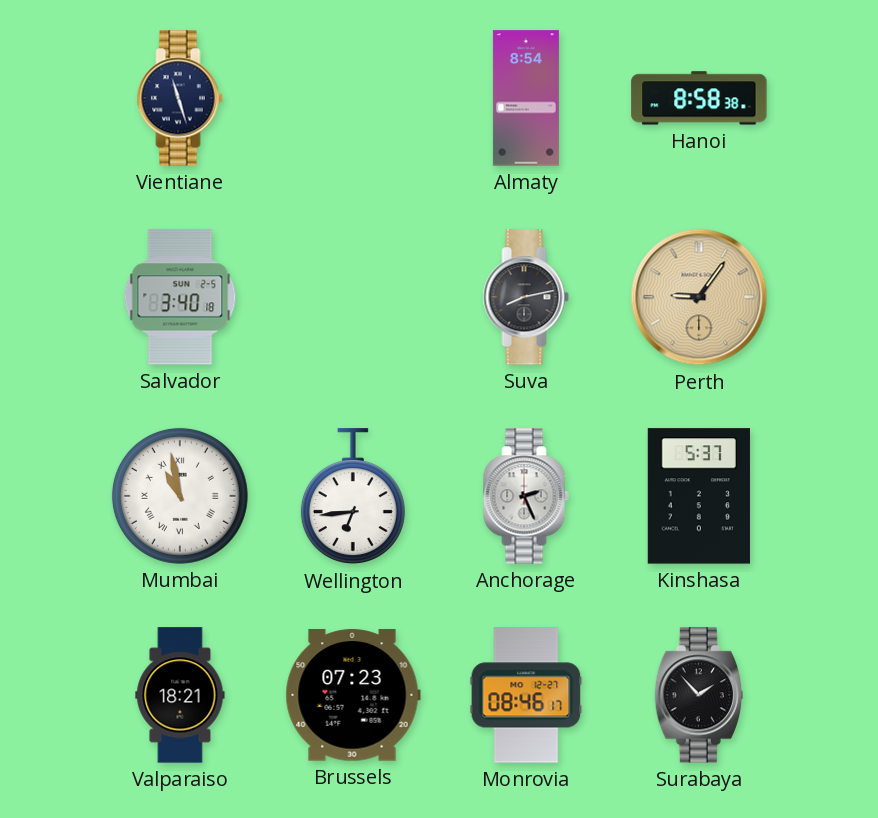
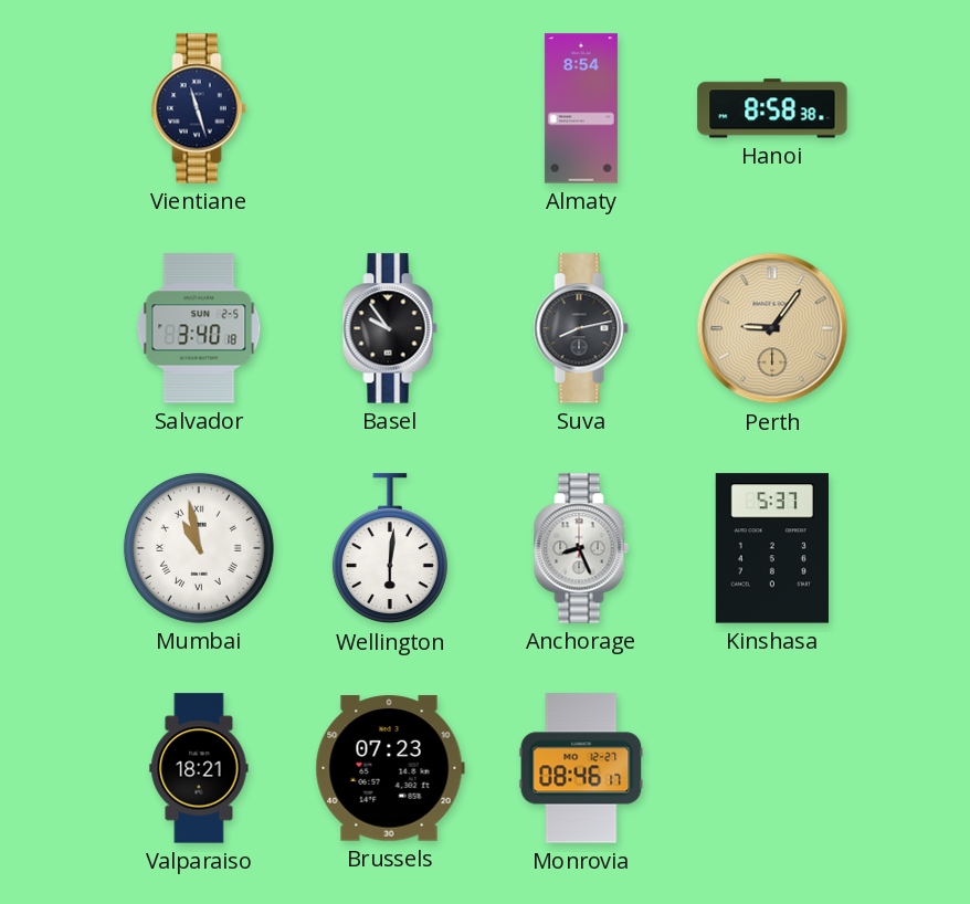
Basel: none -> 9:54 (390, 328)
Wellington: 6:44 -> 6:01 (390, 549)
Anchorage: 2:26 -> 8:26 (581, 548)
Surabaya: 1:53 -> none (698, 695)
